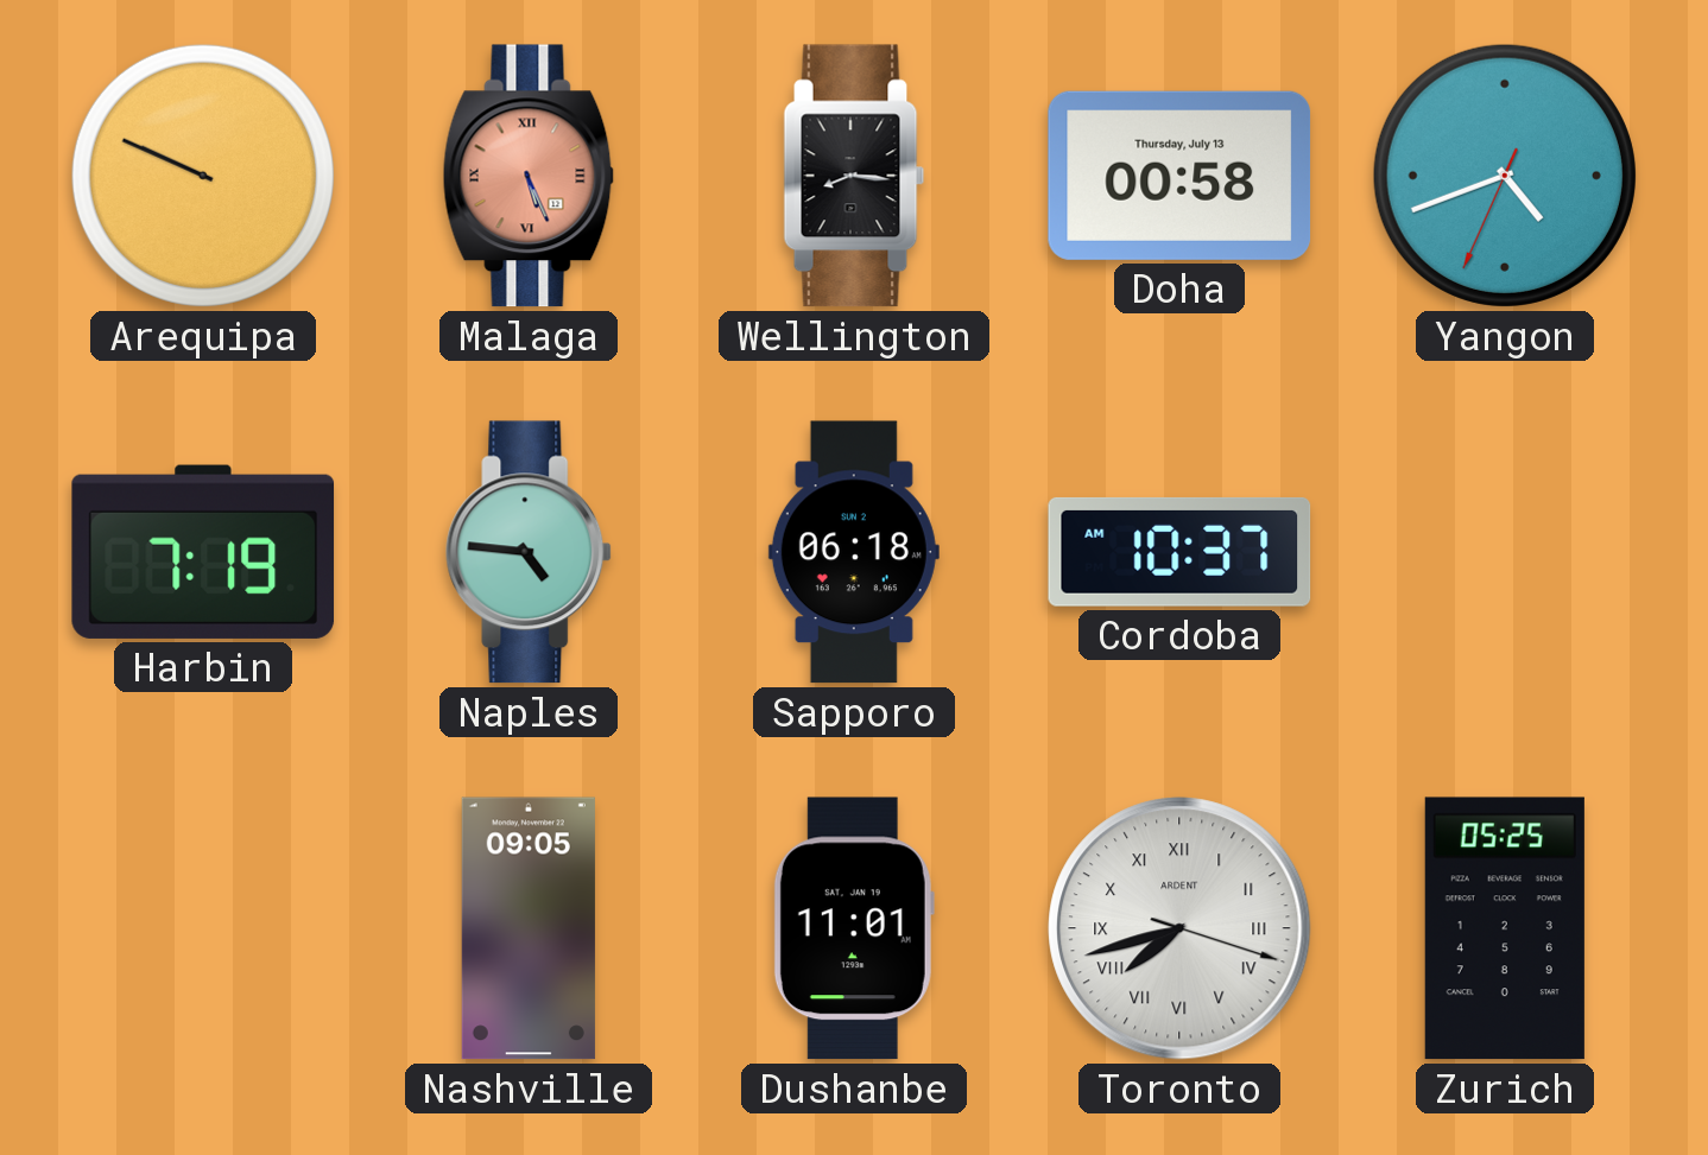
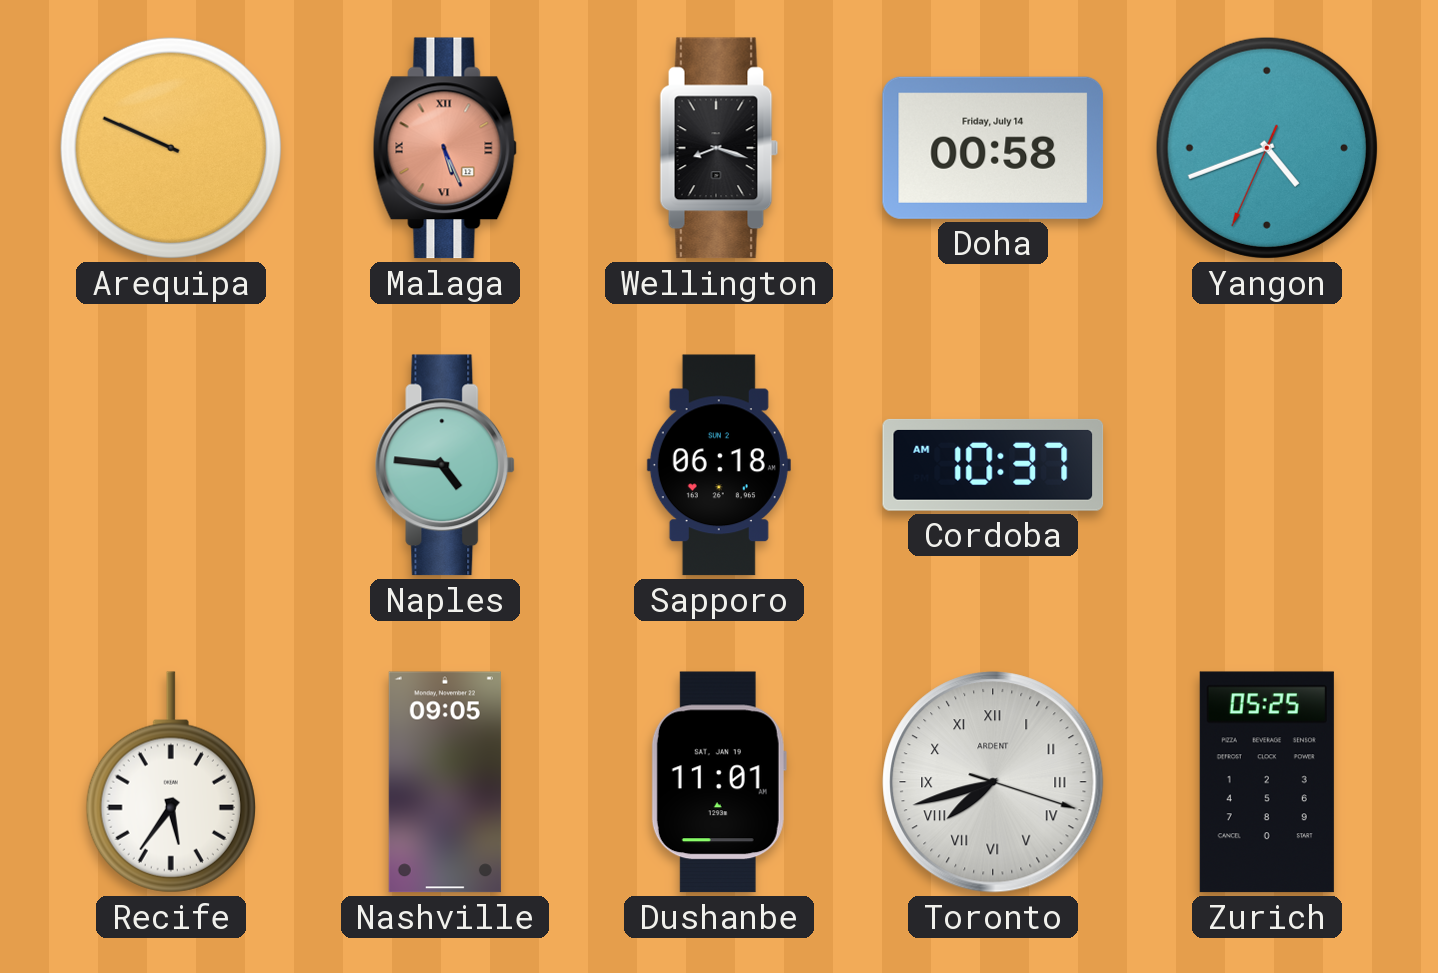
Wellington: 8:16 -> 8:18 (719, 148)
Doha date: Thursday, July 13 -> Friday, July 14 (993, 148)
Harbin: 7:19 -> none (203, 552)
Recife: none -> 5:36 (171, 782)
